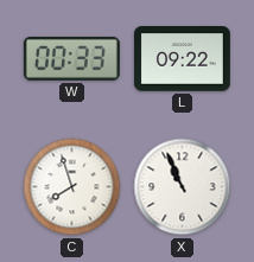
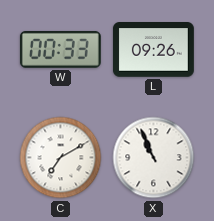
L: 09:22 -> 09:26 (153, 50)
C: 7:57 -> 7:10 (61, 158)
